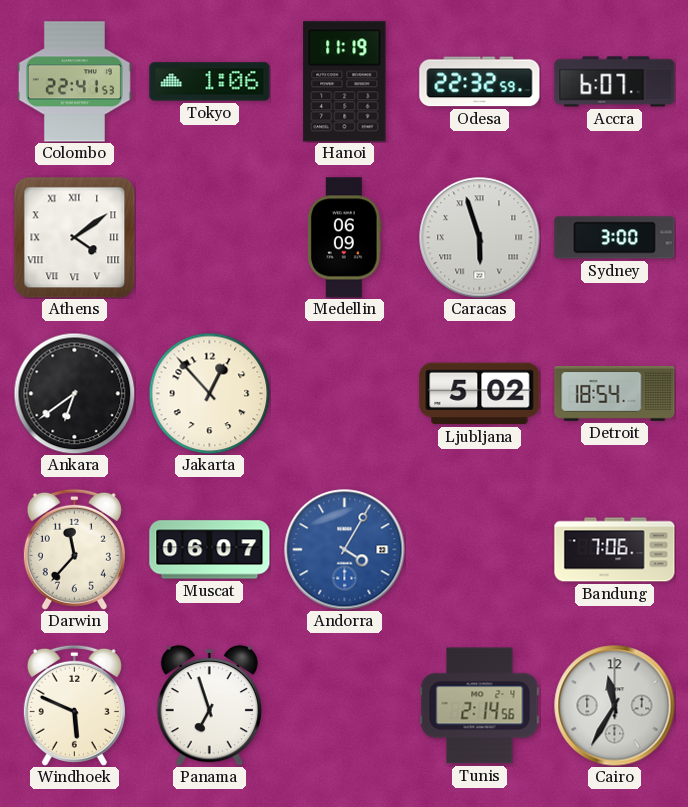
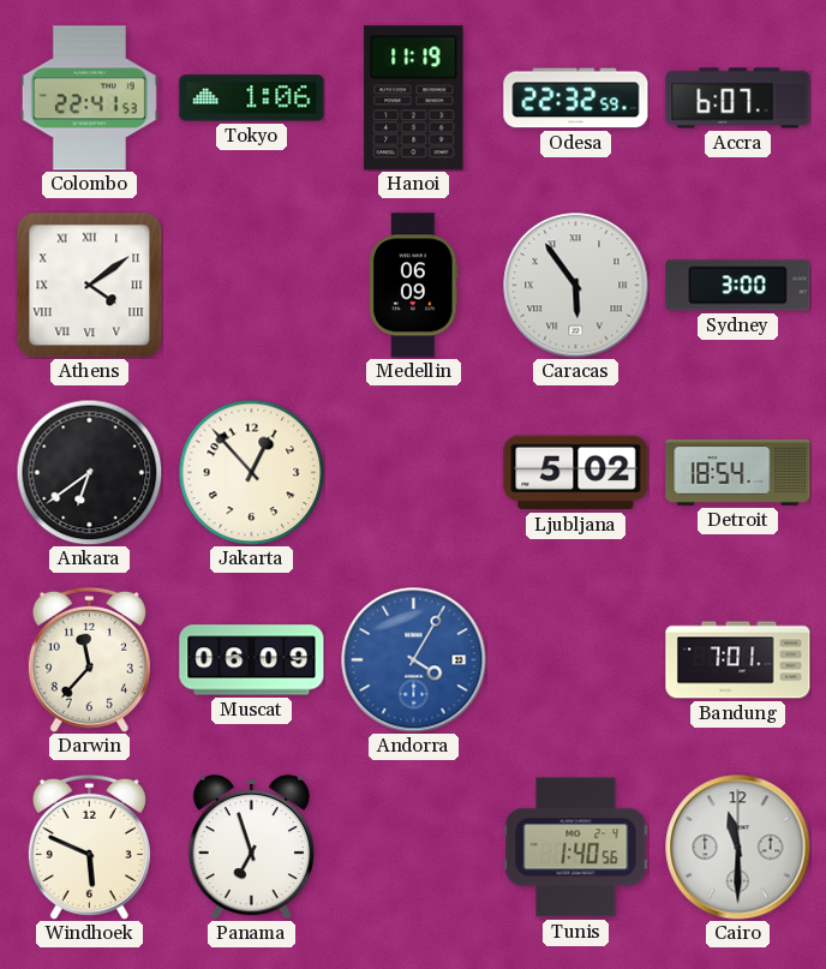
Caracas: 5:57 -> 5:54 (576, 286)
Muscat: 06:07 -> 06:09 (252, 660)
Bandung: 7:06 -> 7:01 (738, 660)
Tunis: 2:14 -> 1:40 (576, 848)
Cairo: 11:35 -> 11:30 (738, 848)
